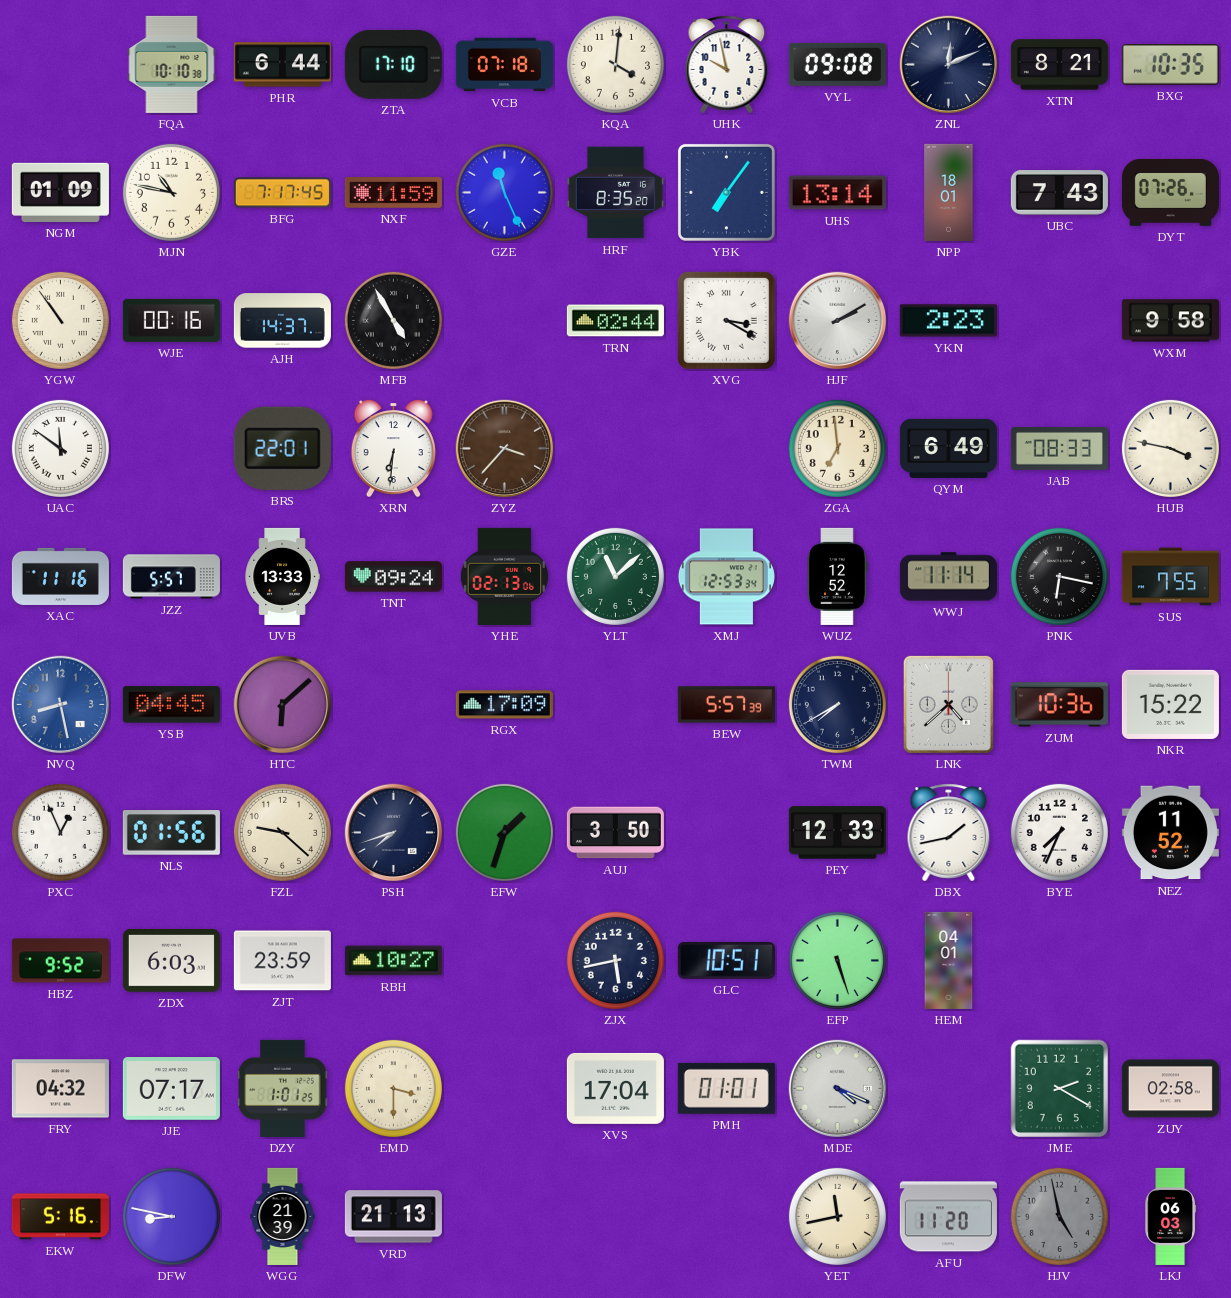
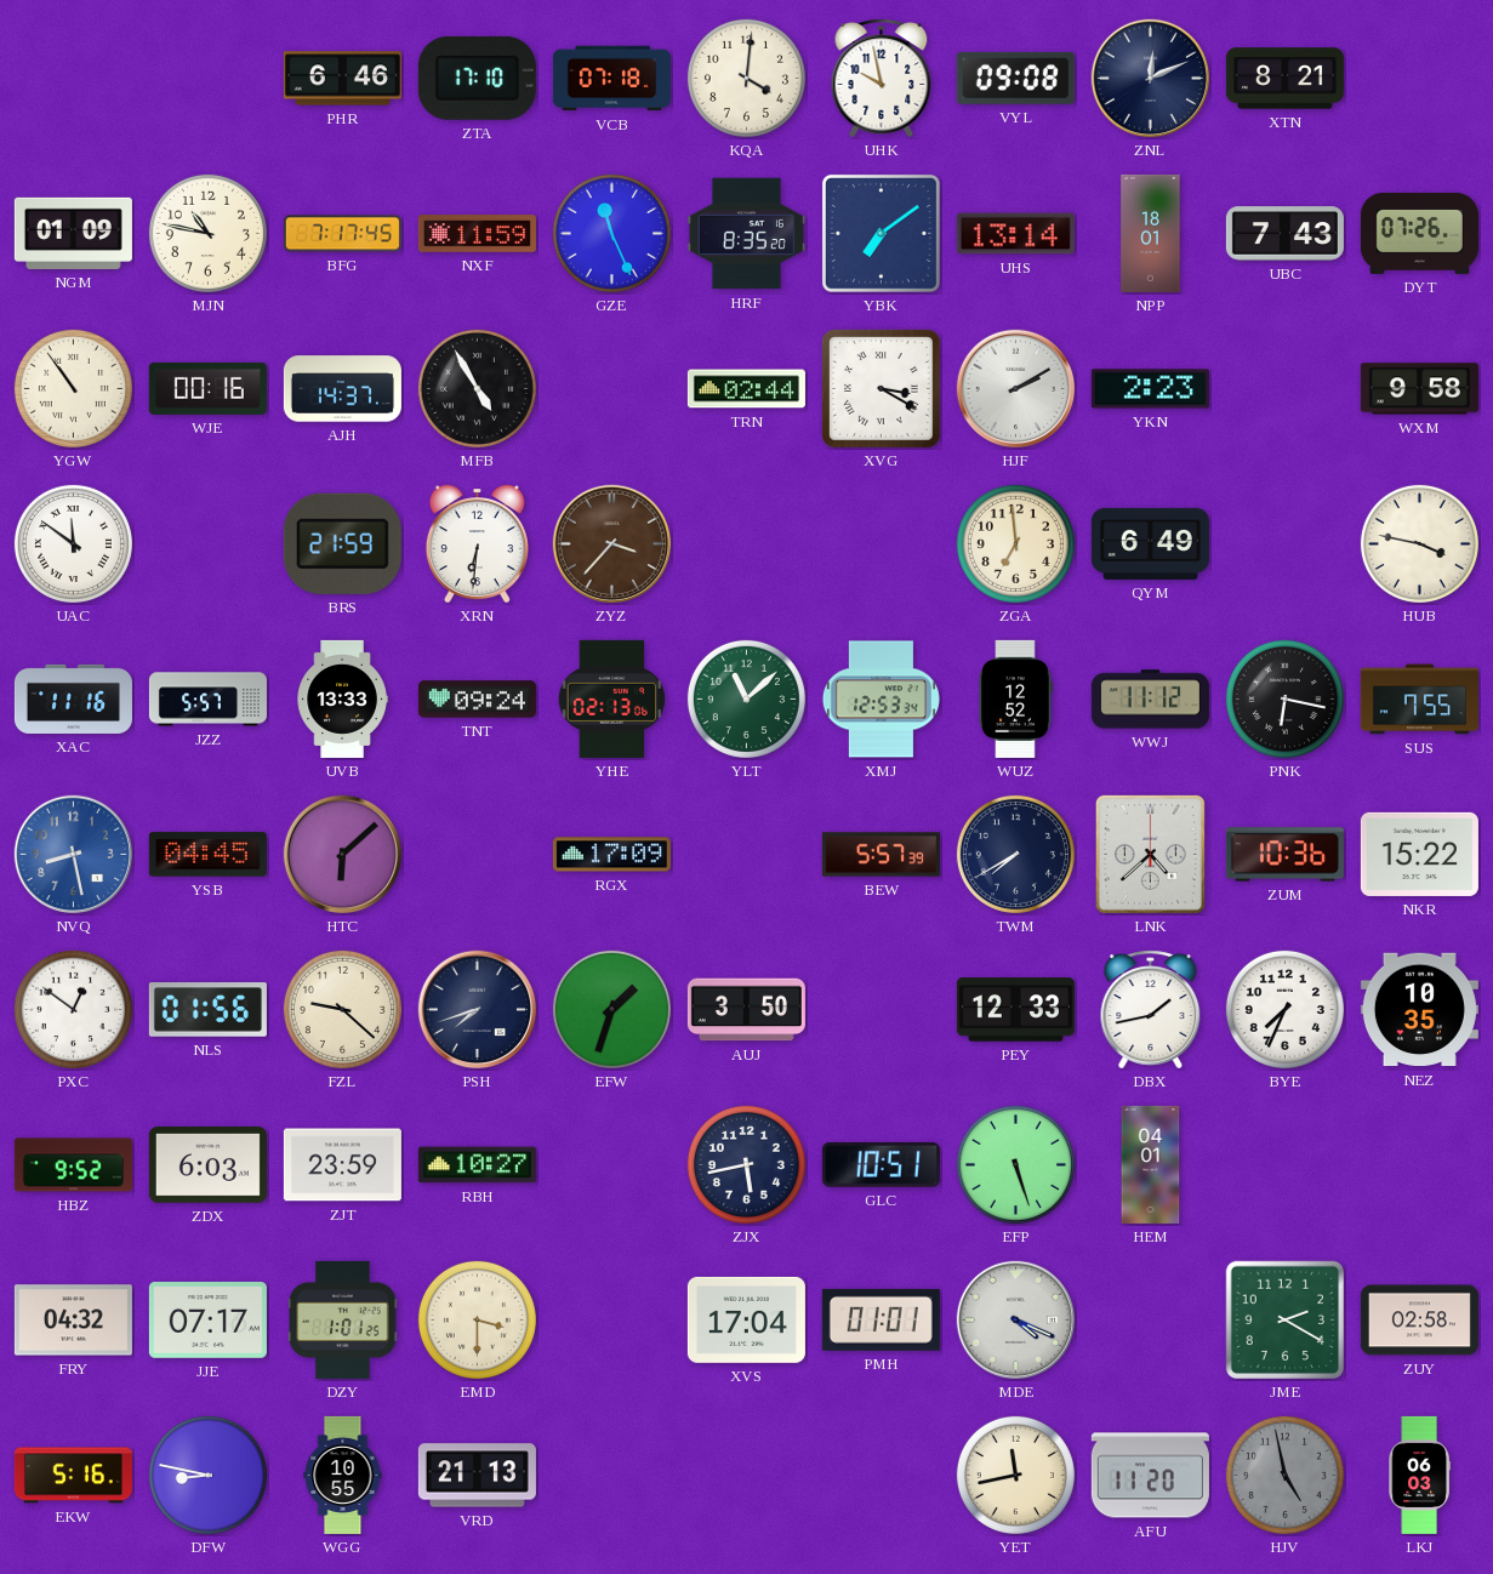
FQA: 10:10 -> none (172, 64)
PHR: 6:44 -> 6:46 (342, 79)
BXG: 10:35 -> none (1170, 65)
YBK: 7:06 -> 7:09 (881, 233)
BRS: 22:01 -> 21:59 (342, 543)
JAB: 08:33 -> none (1059, 448)
WWJ: 11:14 -> 11:12 (1150, 700)
PXC: 12:56 -> 12:51 (73, 1009)
NEZ: 11:52 -> 10:35 (1419, 1010)
WGG: 21:39 -> 10:55 (343, 1475)
